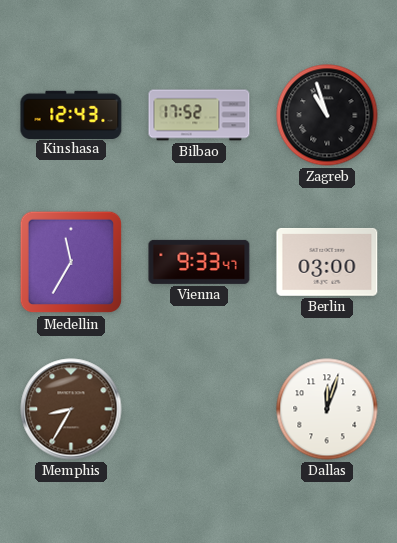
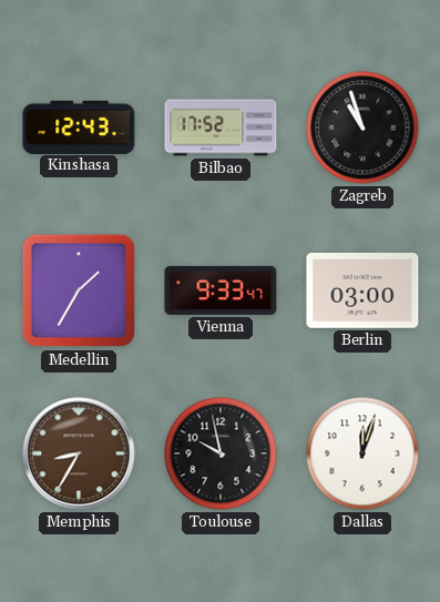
Medellin: 11:35 -> 1:35 (79, 290)
Toulouse: none -> 9:58 (221, 453)
